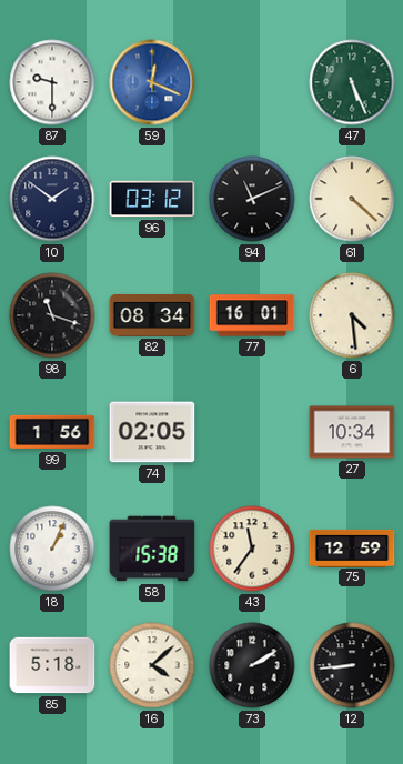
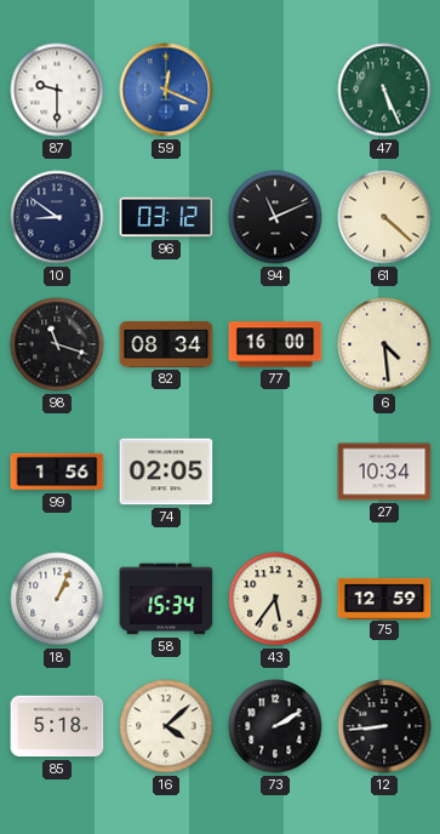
10: 1:51 -> 8:51 (57, 217)
77: 16:01 -> 16:00 (275, 344)
58: 15:38 -> 15:34 (166, 599)
43: 11:36 -> 5:36 (275, 599)
